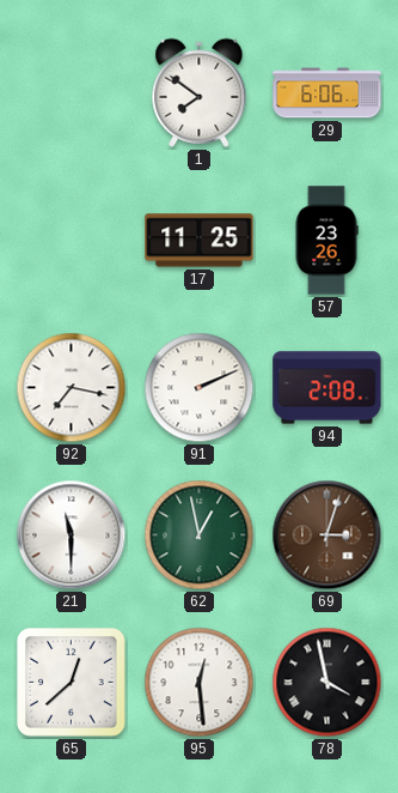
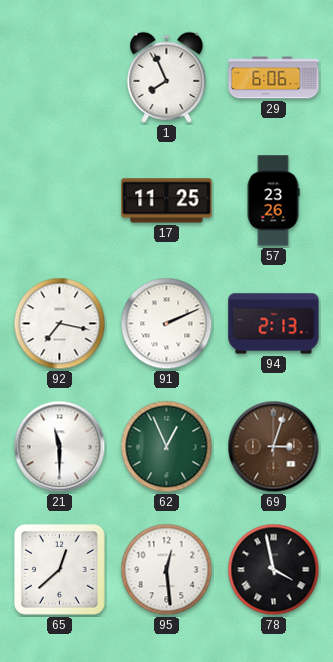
1: 7:51 -> 7:56 (167, 77)
94: 2:08 -> 2:13 (274, 324)
62: 12:58 -> 12:56 (167, 447)
